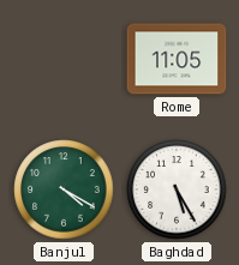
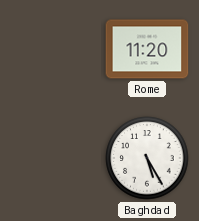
Rome: 11:05 -> 11:20 (147, 49)
Banjul: 4:20 -> none (64, 189)
